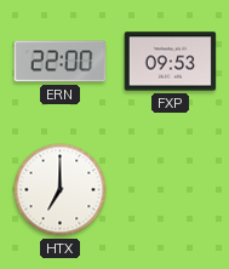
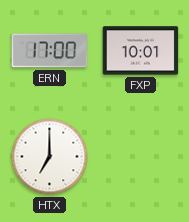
ERN: 22:00 -> 17:00 (50, 51)
FXP: 09:53 -> 10:01 (141, 51)
